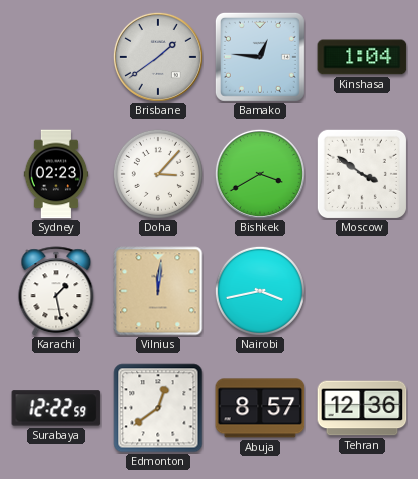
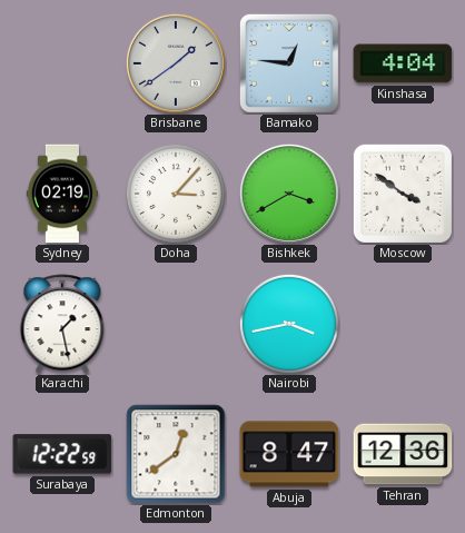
Kinshasa: 1:04 -> 4:04 (403, 63)
Sydney: 02:23 -> 02:19 (62, 194)
Vilnius: 12:01 -> none (158, 291)
Abuja: 8:57 -> 8:47 (289, 454)
